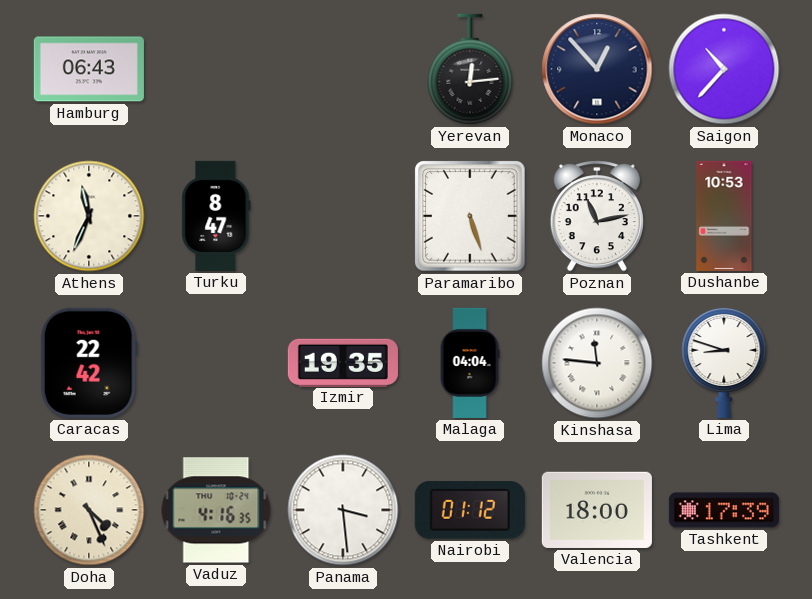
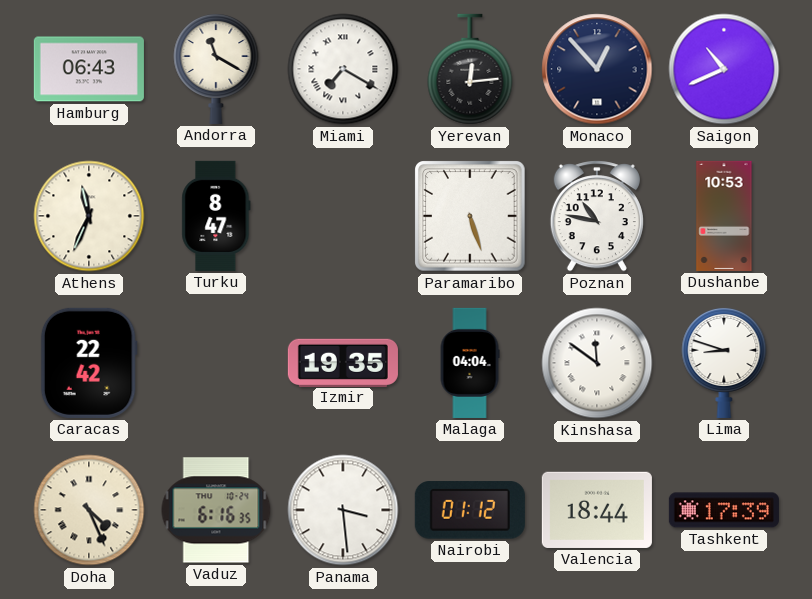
Andorra: none -> 11:20 (216, 68)
Miami: none -> 7:20 (343, 69)
Saigon: 10:37 -> 10:41 (724, 69)
Poznan: 11:13 -> 10:47 (597, 216)
Kinshasa: 11:46 -> 11:51 (597, 363)
Vaduz: 4:16 -> 6:16 (216, 510)
Valencia: 18:00 -> 18:44 (597, 510)
